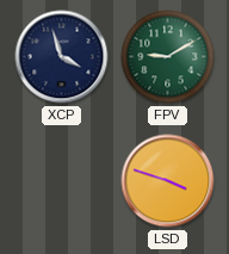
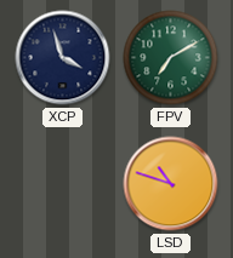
FPV: 9:10 -> 7:10 (171, 58)
LSD: 3:48 -> 10:48 (171, 184)
